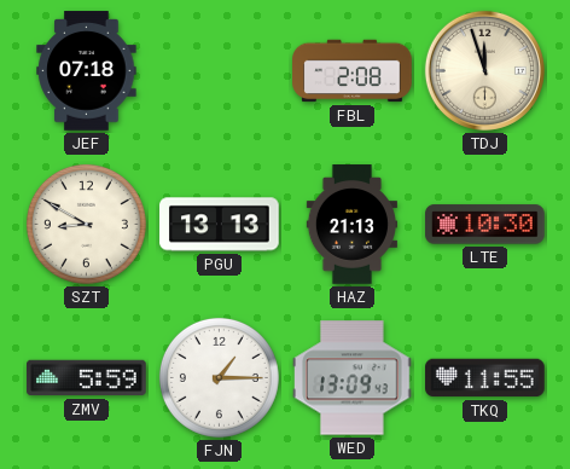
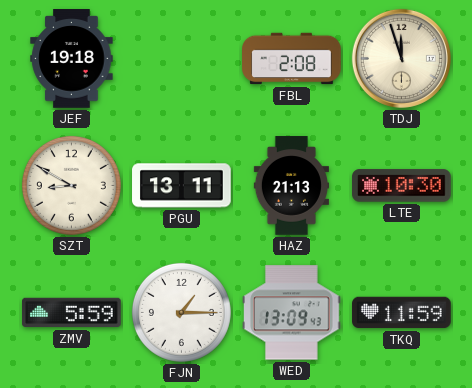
JEF: 07:18 -> 19:18 (72, 59)
PGU: 13:13 -> 13:11 (182, 186)
TKQ: 11:55 -> 11:59 (402, 313)
